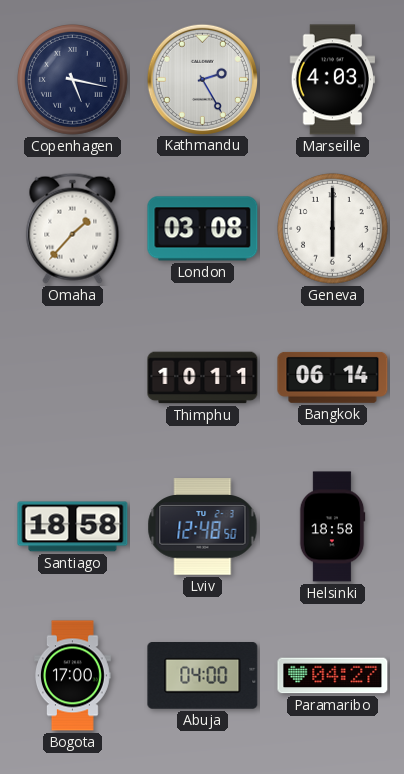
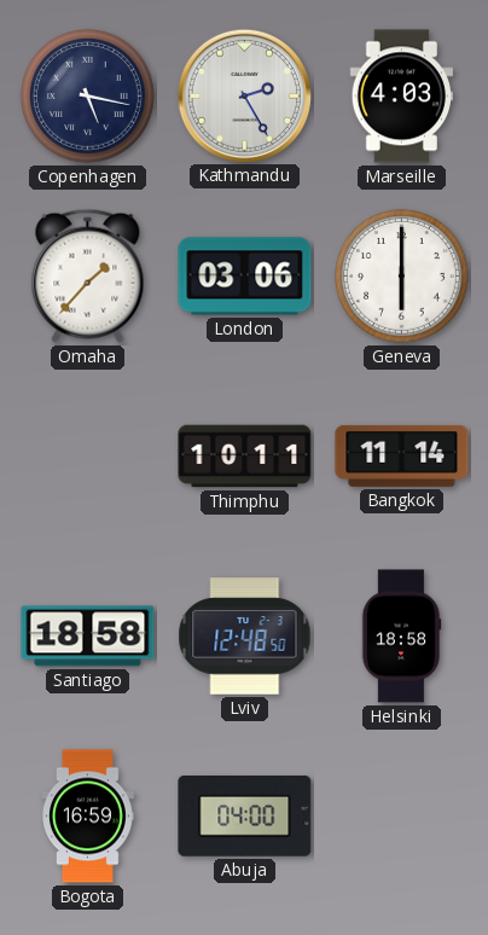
London: 03:08 -> 03:06 (245, 277)
Bangkok: 06:14 -> 11:14 (402, 455)
Bogota: 17:00 -> 16:59 (88, 817)
Paramaribo: 04:27 -> none (333, 676)
